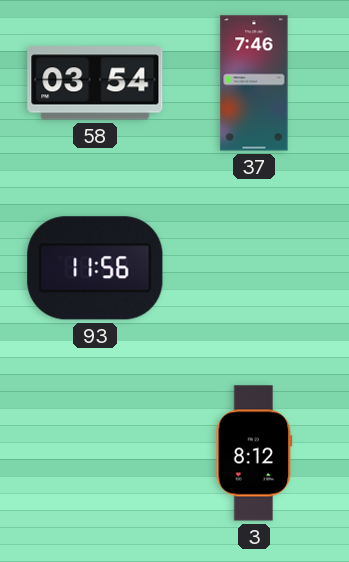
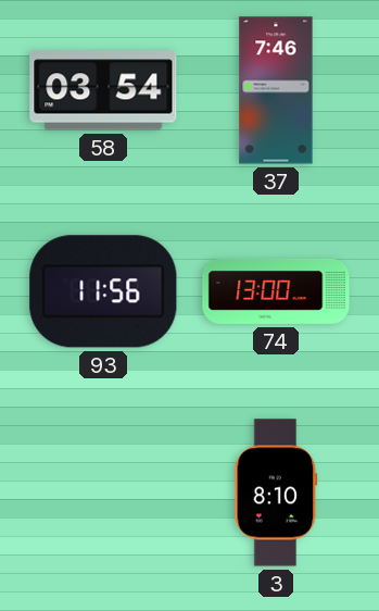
74: none -> 13:00 (276, 291)
3: 8:12 -> 8:10 (276, 492)
